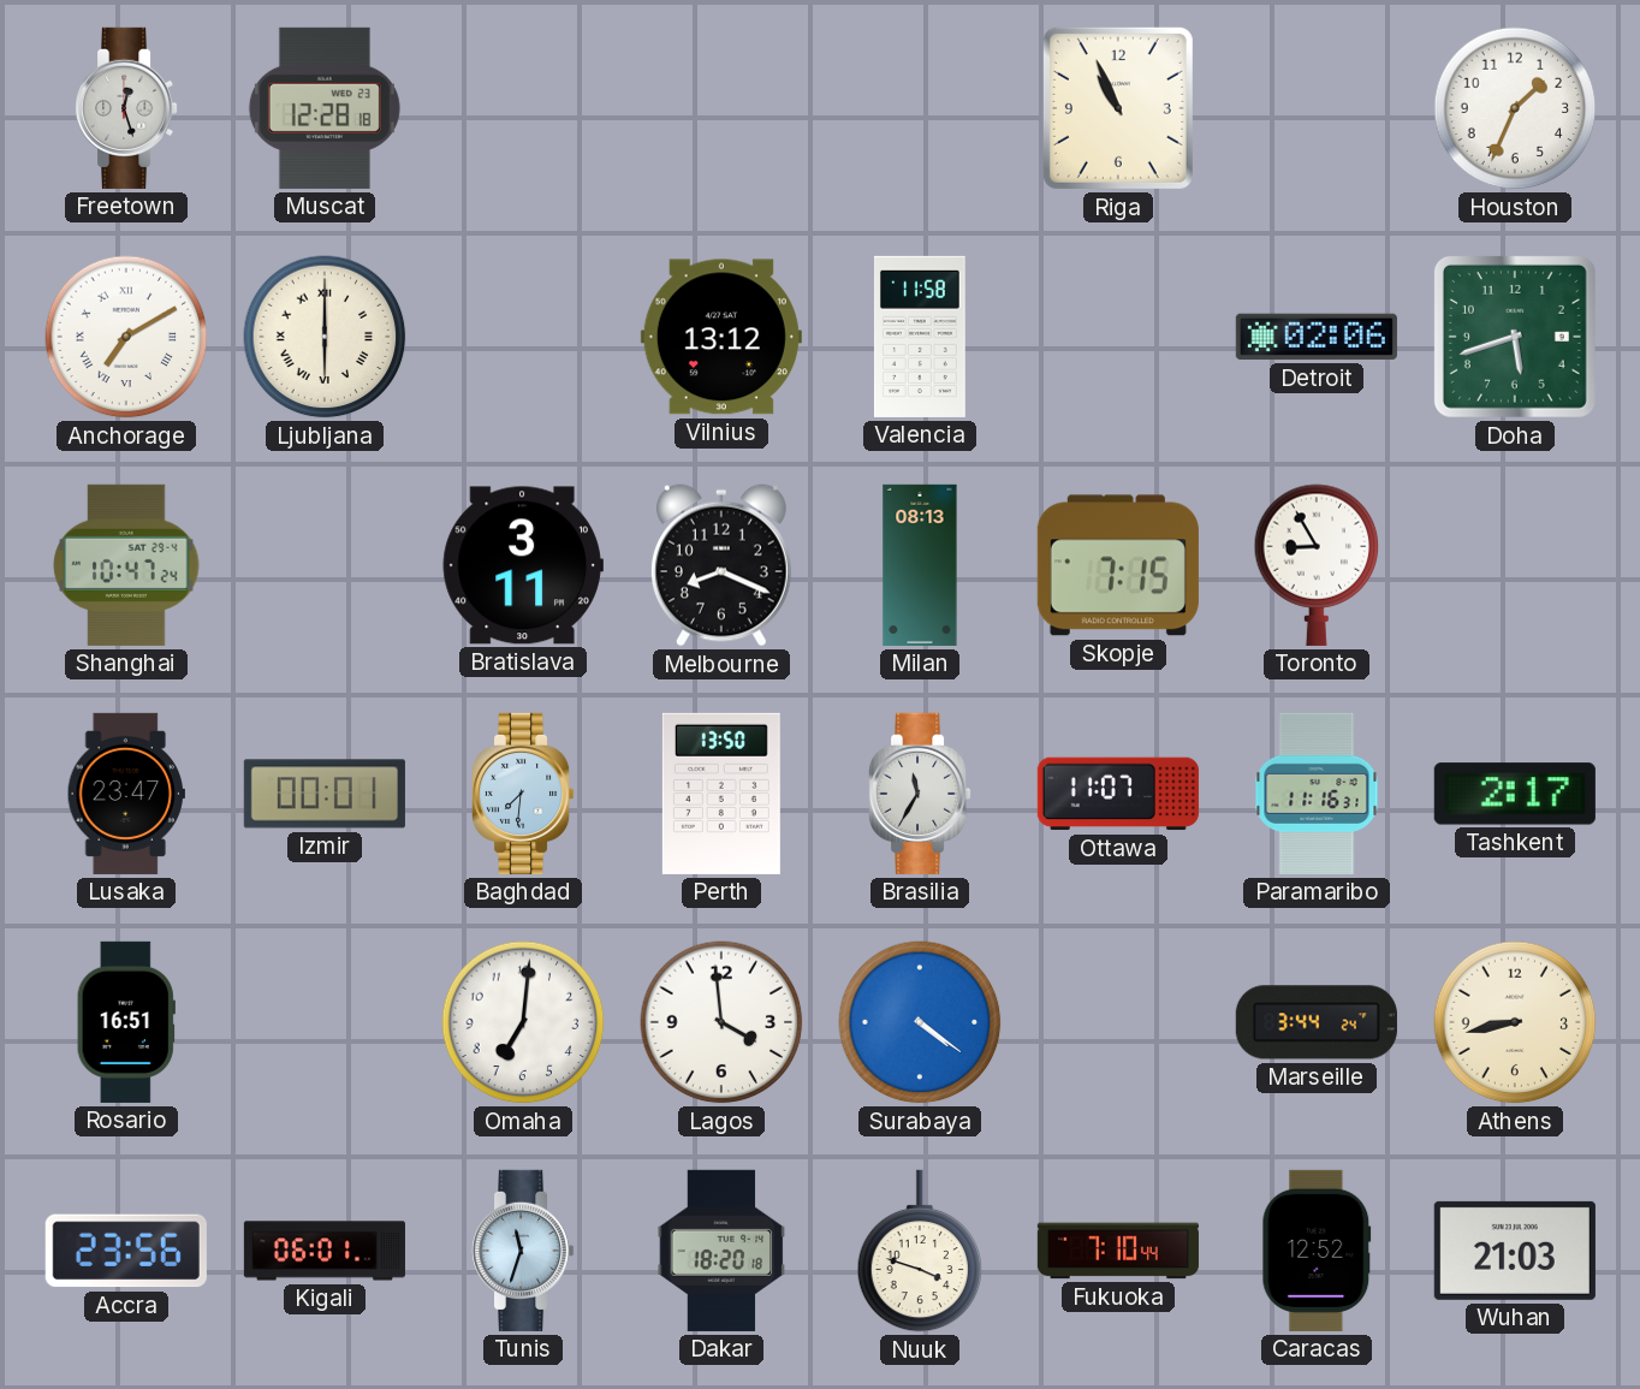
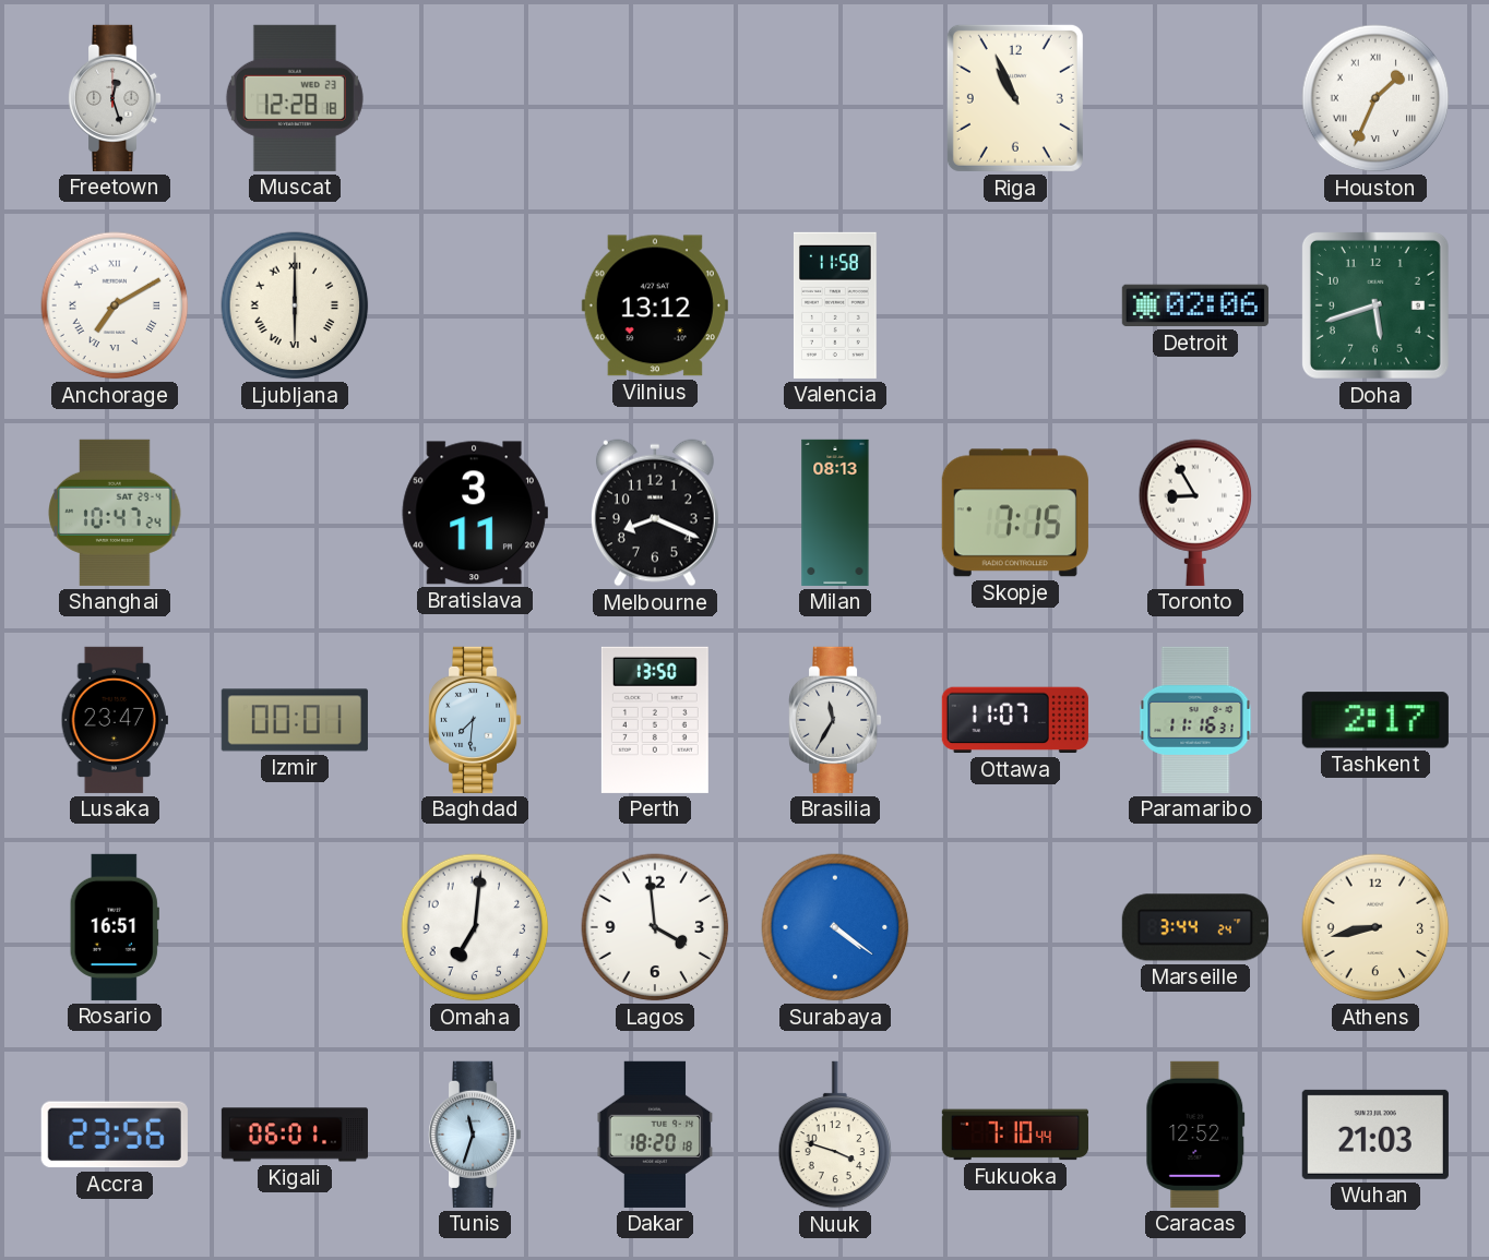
Houston numerals: Arabic -> Roman (1375, 98)
